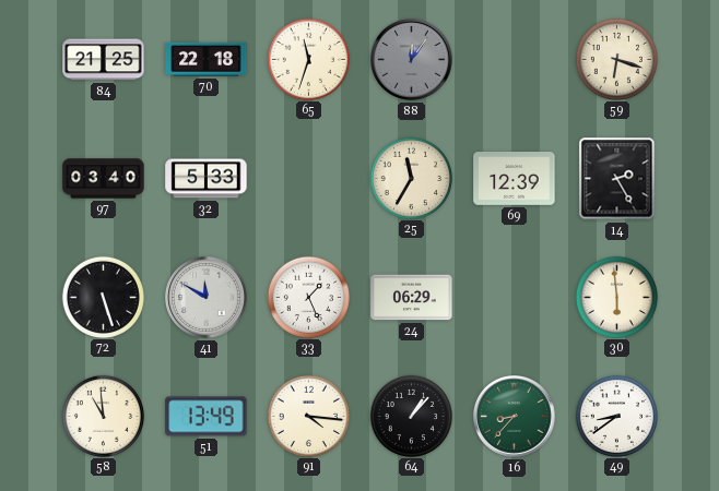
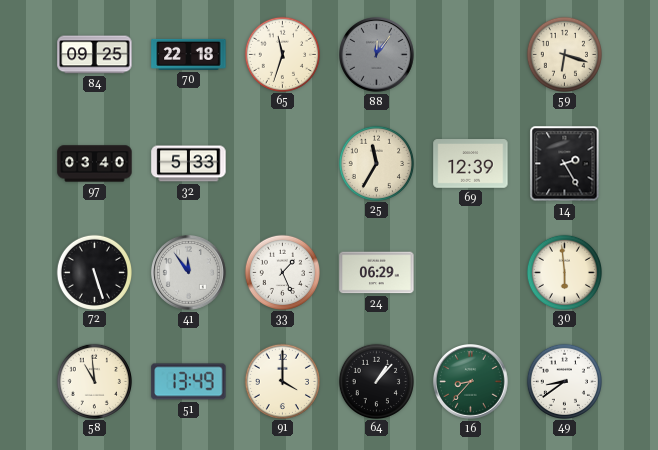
84: 21:25 -> 09:25 (95, 55)
41: 11:50 -> 11:54 (189, 273)
91: 4:16 -> 4:00 (282, 381)
